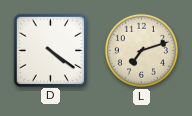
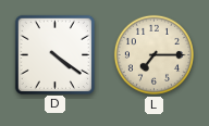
L: 7:12 -> 7:15 (153, 54)
